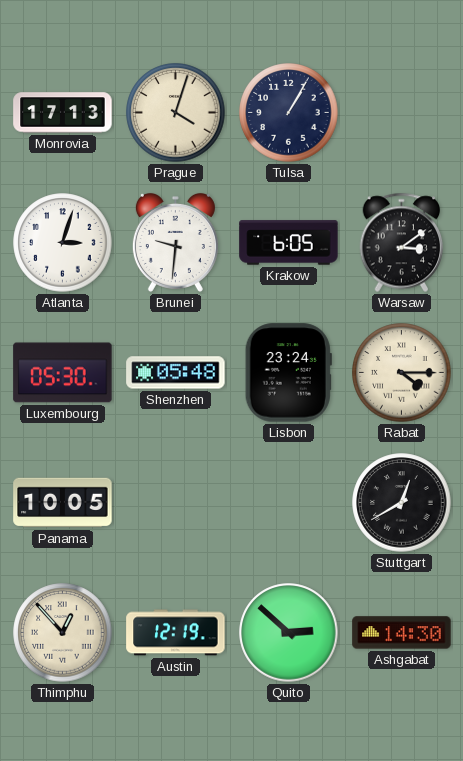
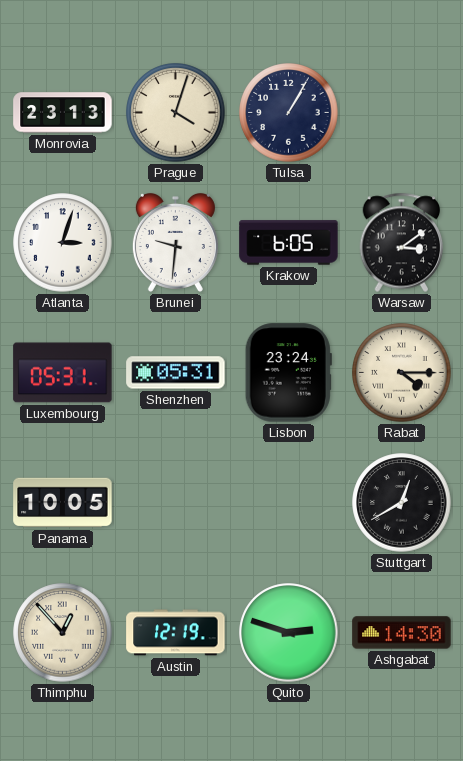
Monrovia: 17:13 -> 23:13 (63, 113)
Luxembourg: 05:30 -> 05:31 (63, 373)
Shenzhen: 05:48 -> 05:31 (176, 373)
Quito: 2:52 -> 2:48 (289, 633)
